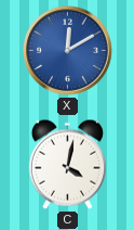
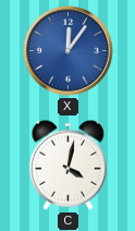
X: 12:10 -> 12:06 (69, 51)
